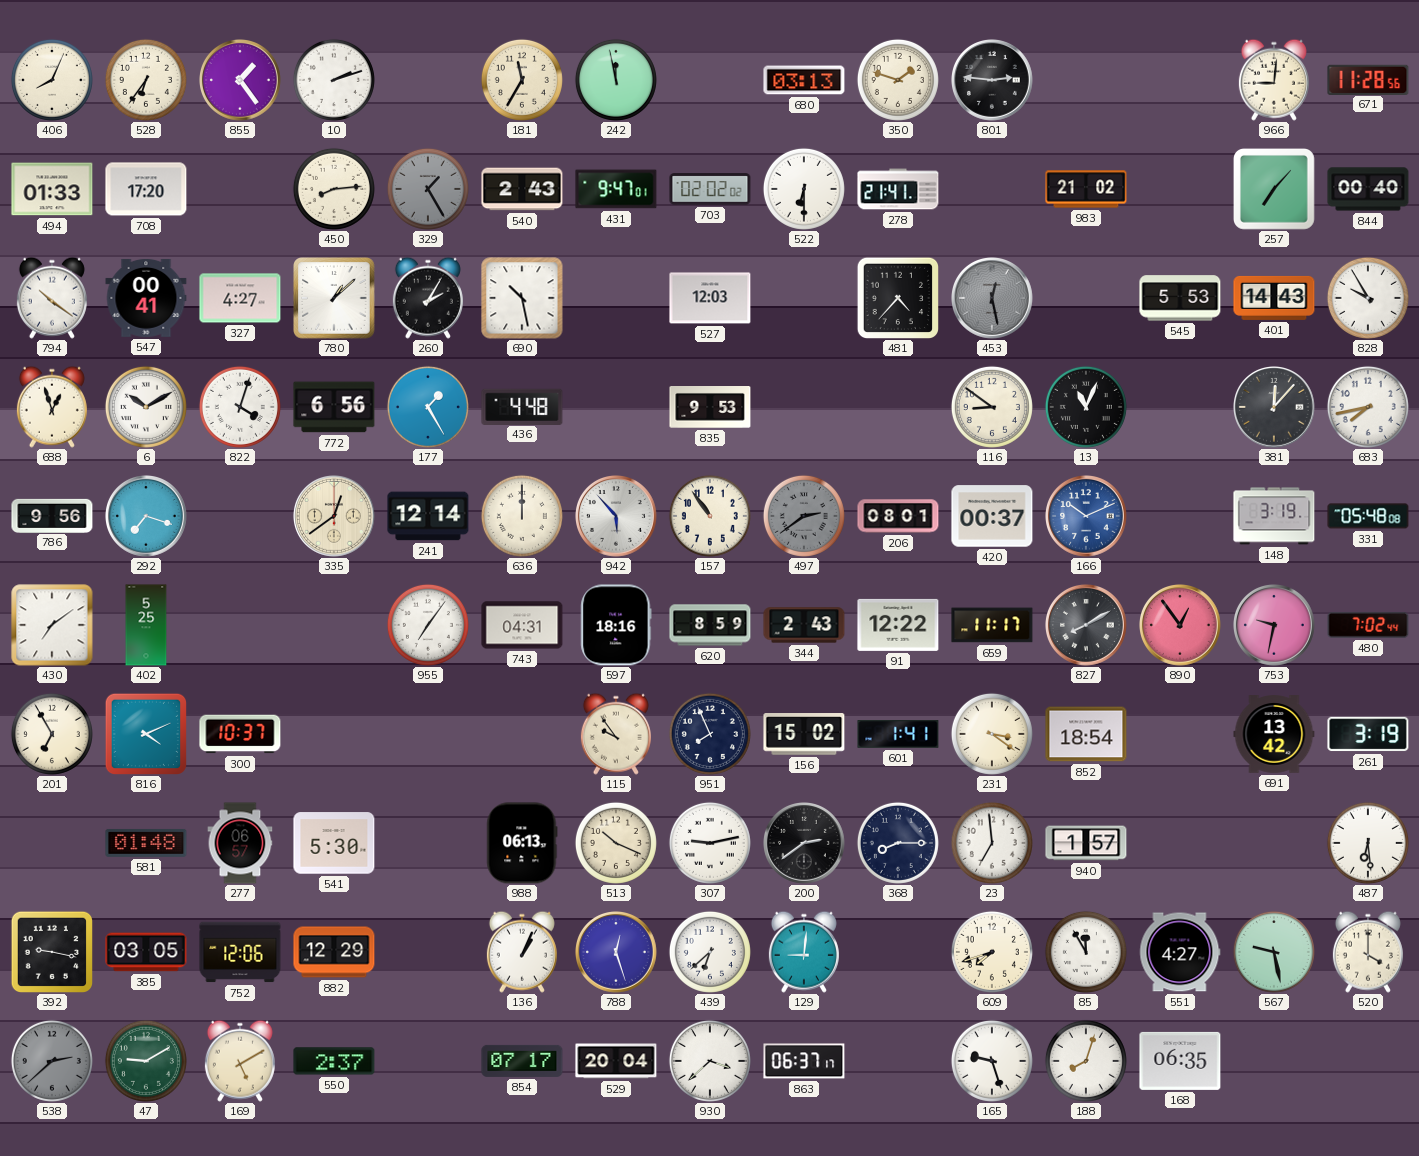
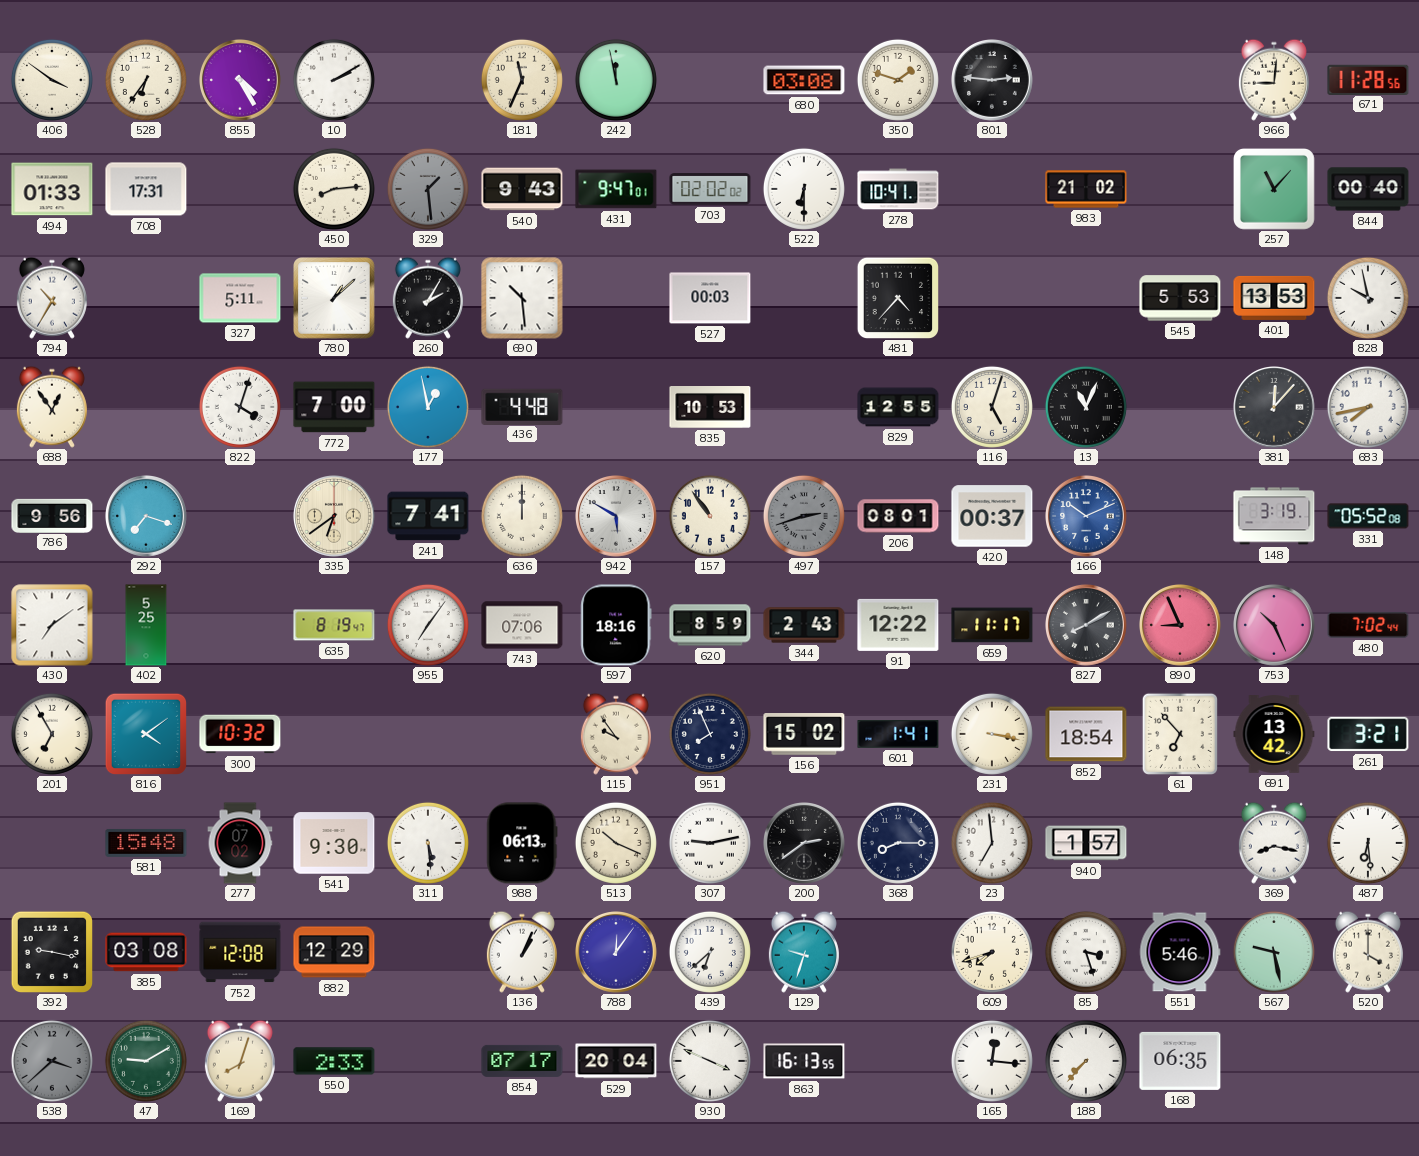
406: 8:04 -> 3:51 (52, 80)
855: 1:24 -> 4:25 (241, 81)
10: 2:12 -> 2:10 (334, 80)
181: 11:35 -> 11:34 (522, 80)
680: 03:13 -> 03:08 (804, 80)
708: 17:20 -> 17:31 (146, 189)
329: 1:25 -> 1:29 (428, 189)
540: 2:43 -> 9:43 (522, 189)
278: 21:41 -> 10:41 (898, 189)
257: 7:07 -> 11:07 (1275, 190)
794: 10:21 -> 10:35 (52, 298)
547: 00:41 -> none (146, 298)
327: 4:27 -> 5:11 (240, 298)
690: 10:28 -> 10:29 (522, 298)
527: 12:03 -> 00:03 (710, 298)
453: 12:28 -> none (993, 299)
401: 14:43 -> 13:53 (1274, 298)
828: 9:55 -> 9:58 (1368, 298)
688: 12:57 -> 12:54 (52, 407)
6: 10:10 -> none (146, 407)
772: 6:56 -> 7:00 (334, 407)
177: 1:25 -> 12:58 (428, 407)
835: 9:53 -> 10:53 (710, 408)
829: none -> 12:55 (898, 407)
116: 8:51 -> 5:03 (992, 407)
335: 12:39 -> 6:39 (335, 517)
241: 12:14 -> 7:41 (428, 516)
942: 5:53 -> 5:50 (617, 517)
497: 2:39 -> 2:42 (804, 516)
331: 05:48 -> 05:52 (1368, 516)
635: none -> 8:19 (334, 625)
743: 04:31 -> 07:06 (522, 625)
890: 12:54 -> 8:56 (1181, 626)
753: 9:32 -> 10:26 (1275, 626)
816: 4:11 -> 4:09 (146, 733)
300: 10:37 -> 10:32 (240, 734)
231: 3:21 -> 3:17 (992, 734)
61: none -> 6:53 (1180, 734)
261: 3:19 -> 3:21 (1368, 734)
581: 01:48 -> 15:48 (146, 843)
277: 06:57 -> 07:02 (240, 843)
541: 5:30 -> 9:30 (334, 843)
311: none -> 5:29 (428, 843)
369: none -> 8:17 (1274, 843)
385: 03:05 -> 03:08 (146, 952)
752: 12:06 -> 12:08 (240, 952)
788: 12:27 -> 12:06 (617, 953)
129: 9:01 -> 9:33 (804, 952)
85: 11:55 -> 3:27 (1086, 952)
551: 4:27 -> 5:46 (1180, 952)
538: 2:38 -> 3:38 (52, 1061)
169: 5:10 -> 8:03 (240, 1061)
550: 2:37 -> 2:33 (334, 1061)
930: 3:38 -> 3:49 (710, 1061)
863: 06:37 -> 16:13 (804, 1061)
165: 9:27 -> 12:16 (992, 1061)
188: 8:03 -> 7:37 (1086, 1061)
